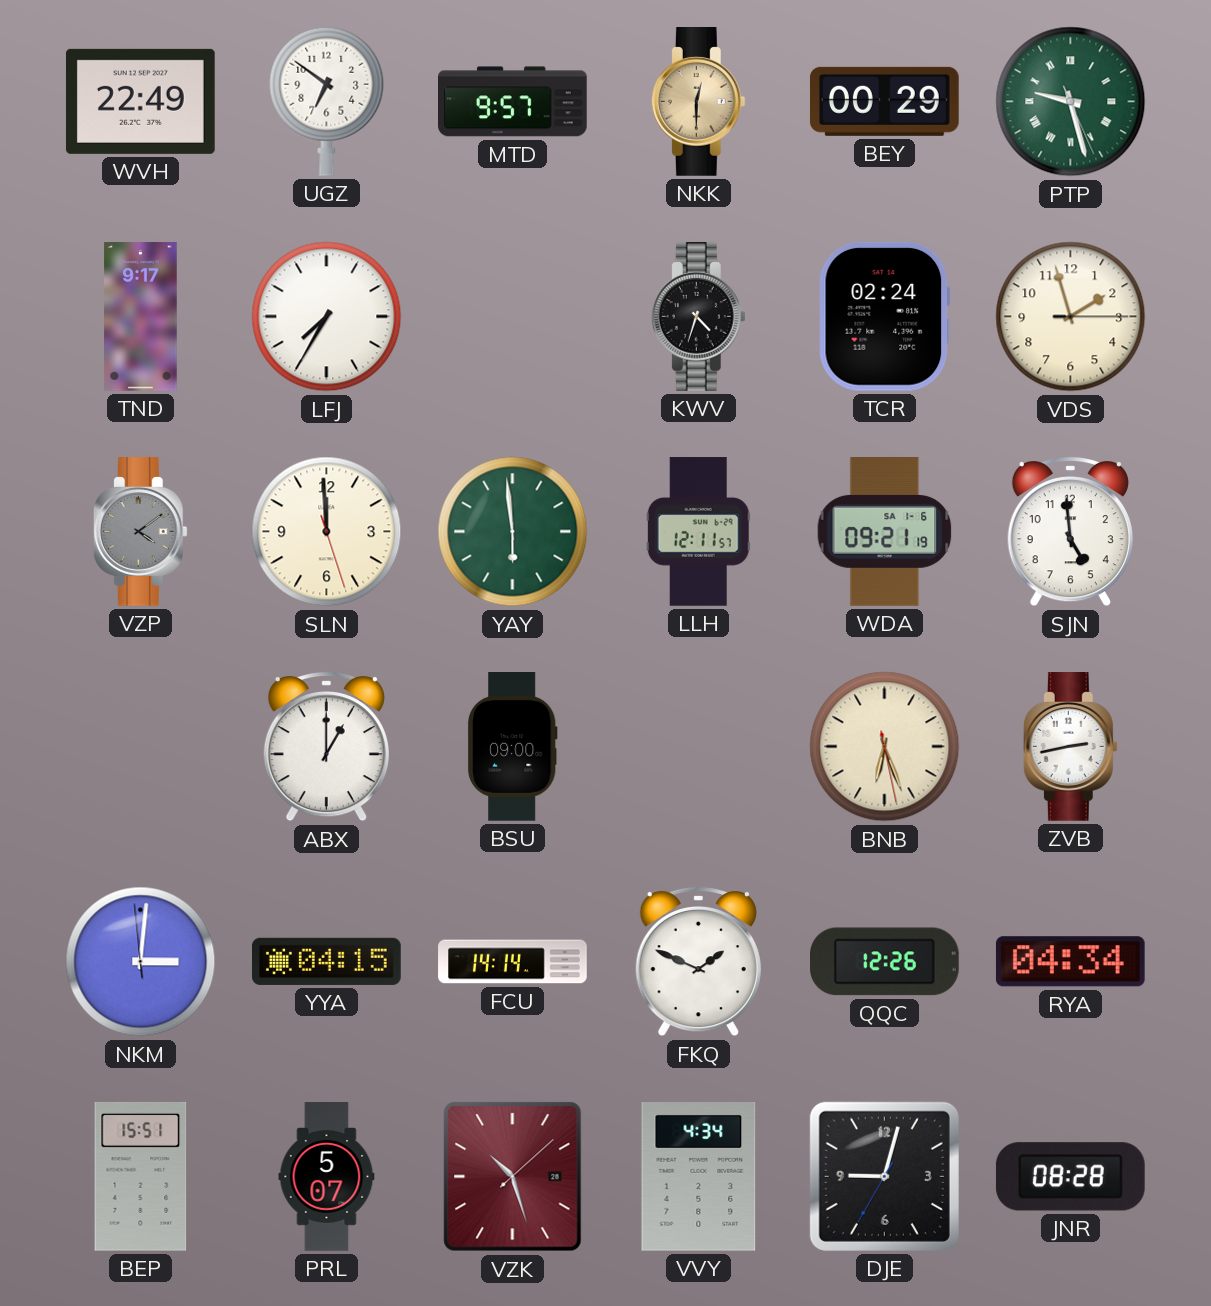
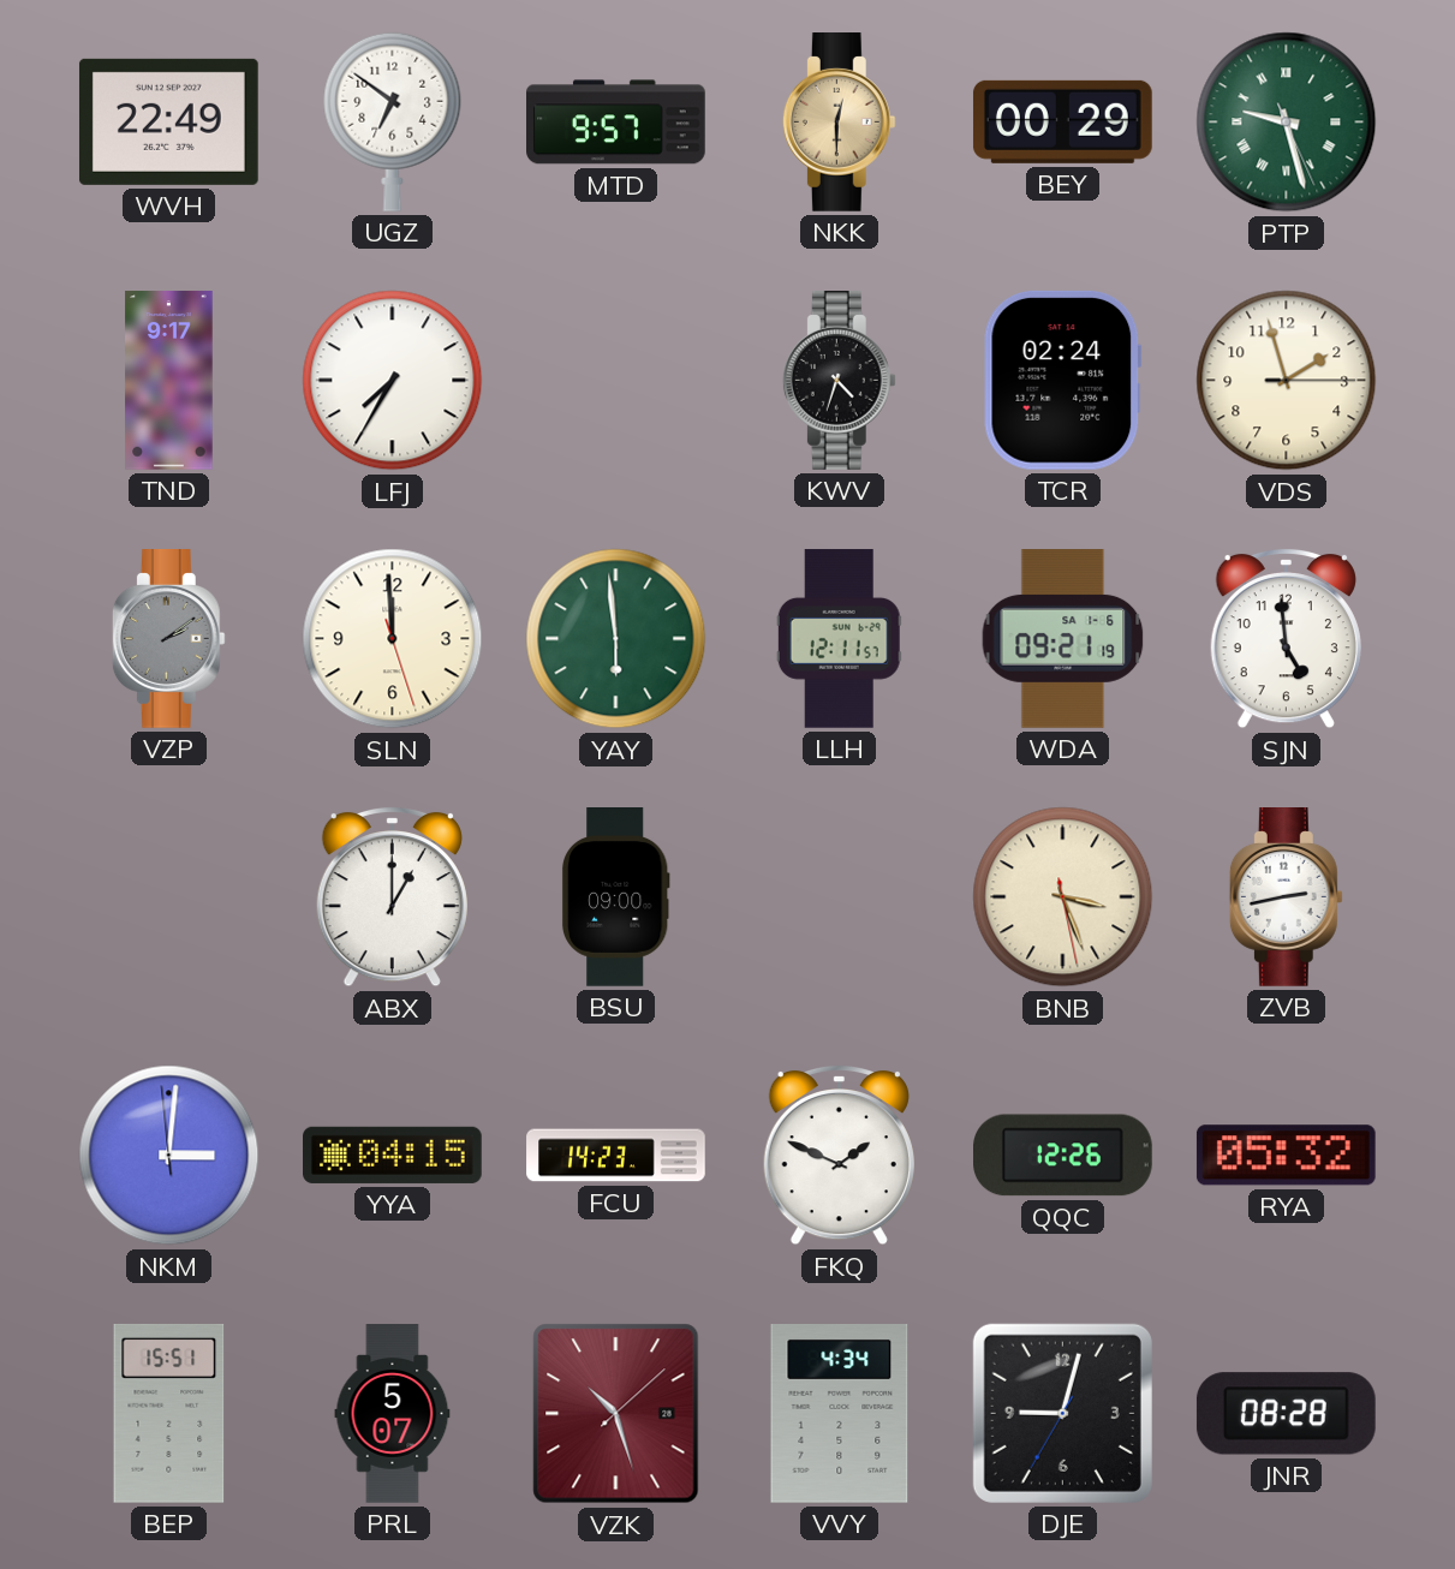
VZP: 4:09 -> 2:09 (168, 639)
BNB: 6:26 -> 3:26 (1063, 897)
FCU: 14:14 -> 14:23 (616, 1156)
RYA: 04:34 -> 05:32 (1286, 1156)
